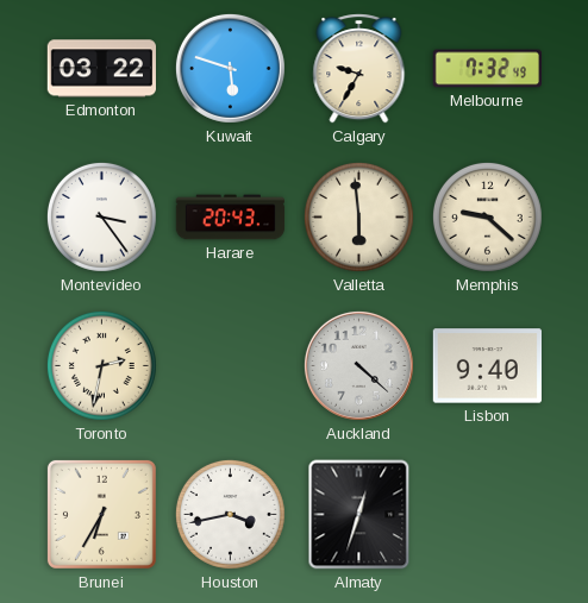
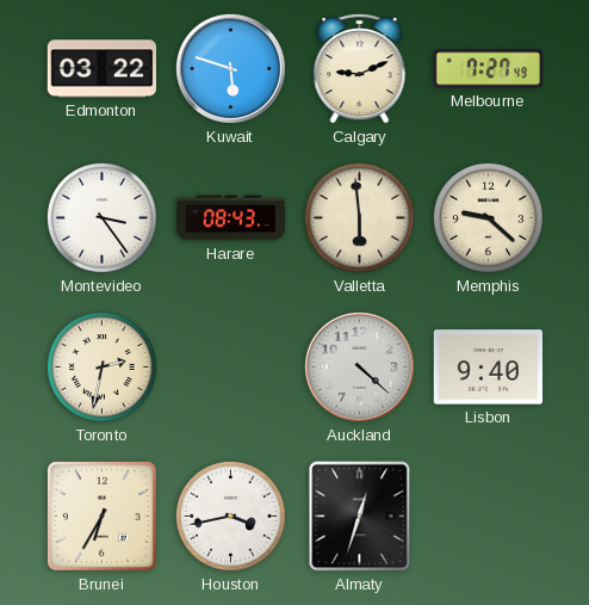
Calgary: 9:35 -> 9:11 (360, 69)
Melbourne: 7:32 -> 7:27 (488, 69)
Harare: 20:43 -> 08:43 (231, 218)
